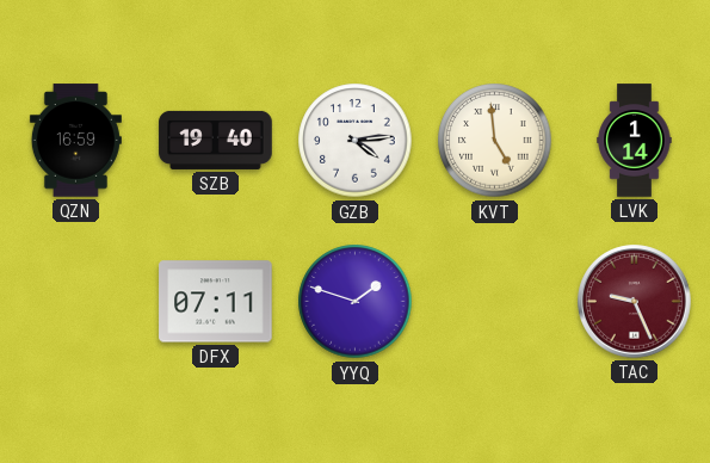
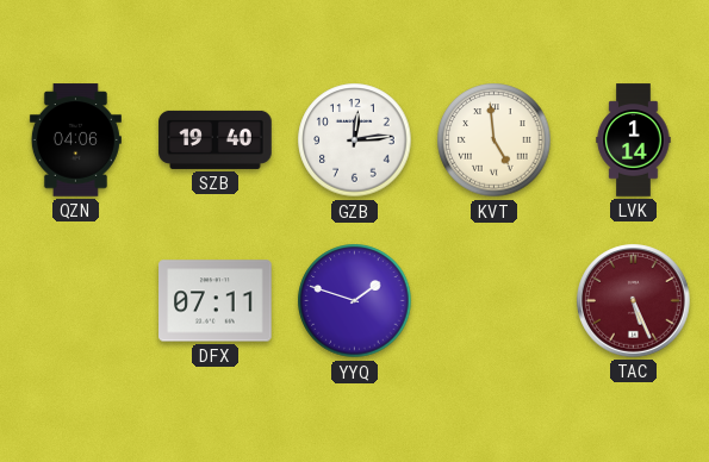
QZN: 16:59 -> 04:06 (75, 141)
GZB: 4:14 -> 12:14 (355, 141)
TAC: 9:26 -> 5:26 (634, 301)
